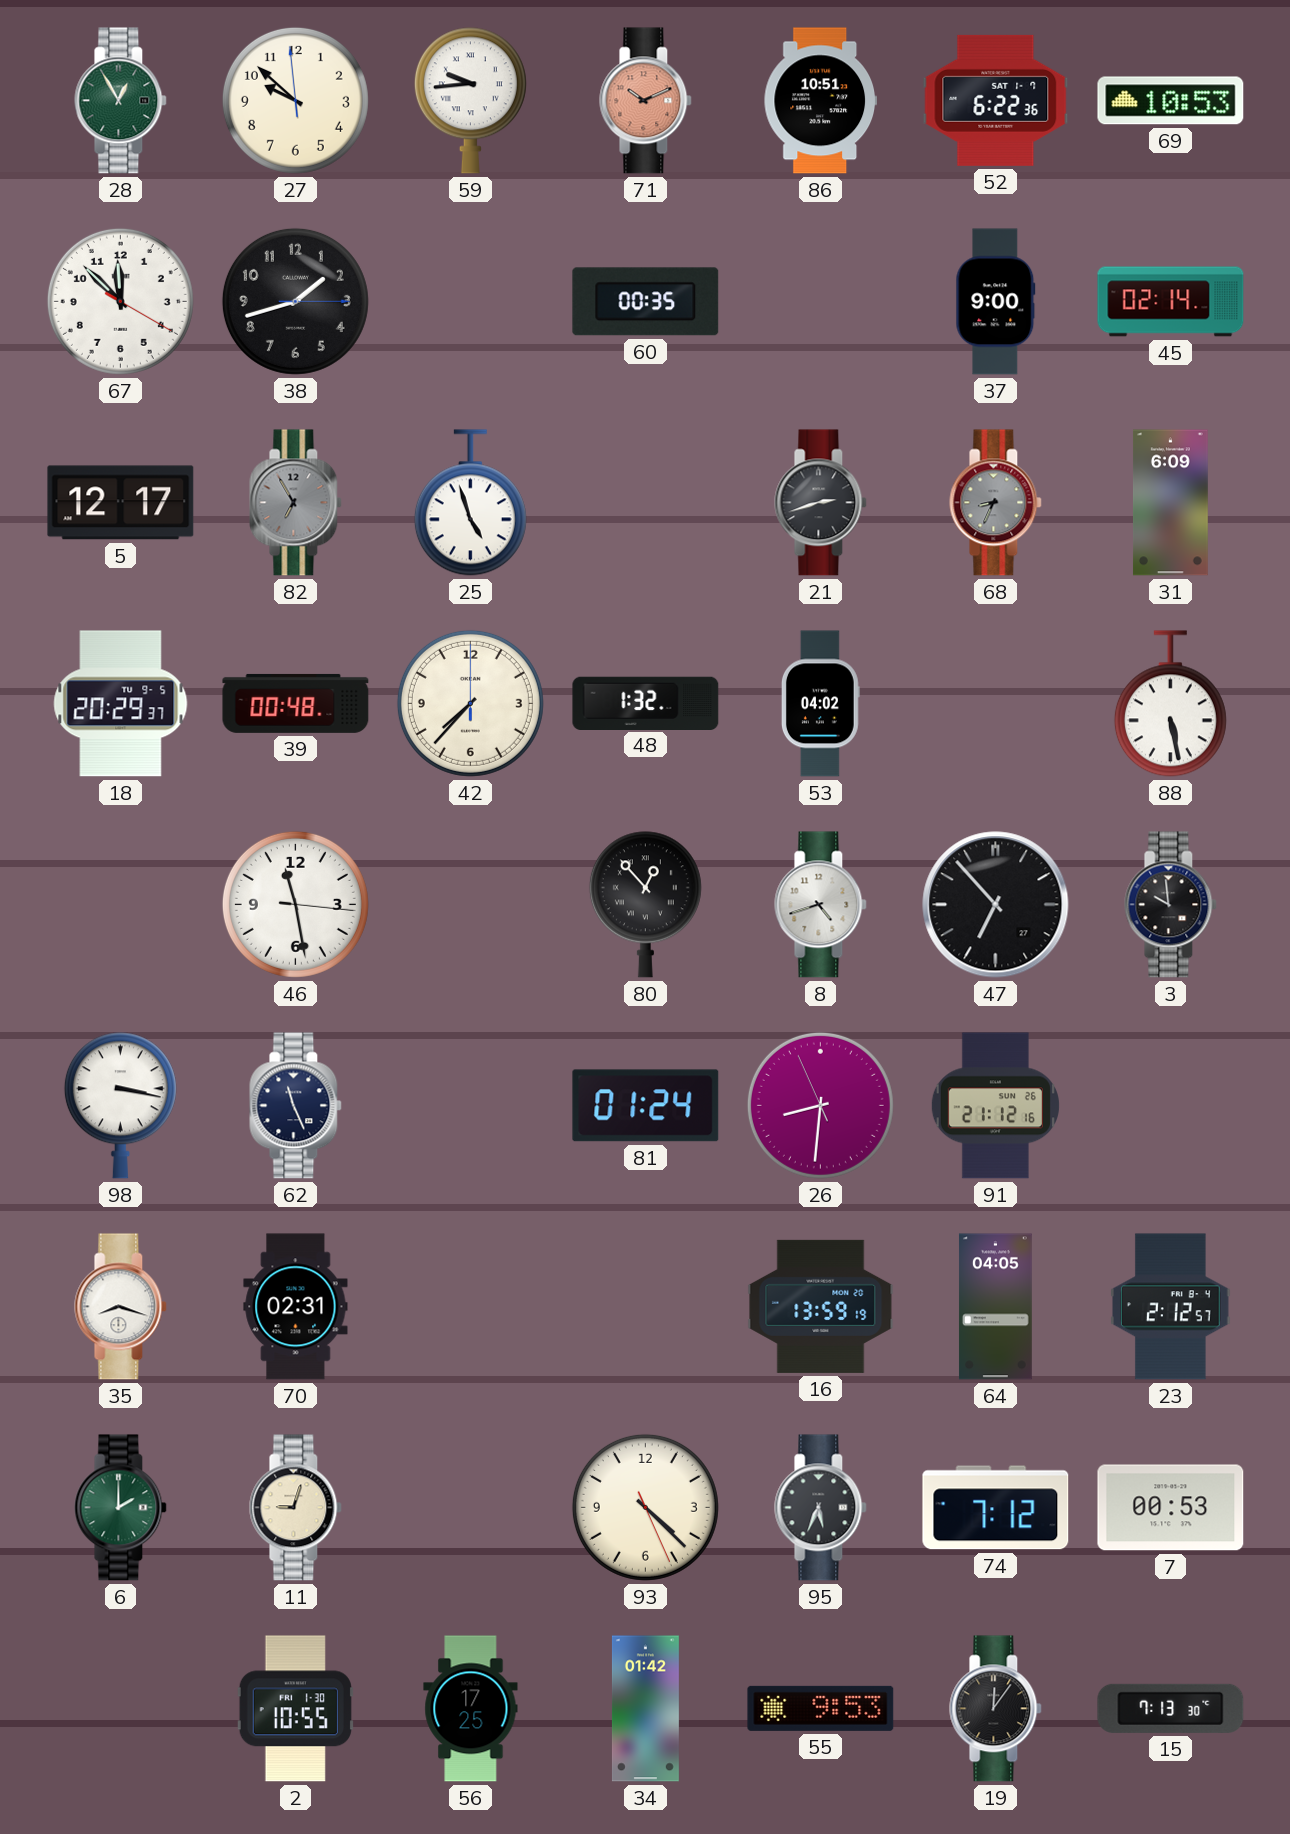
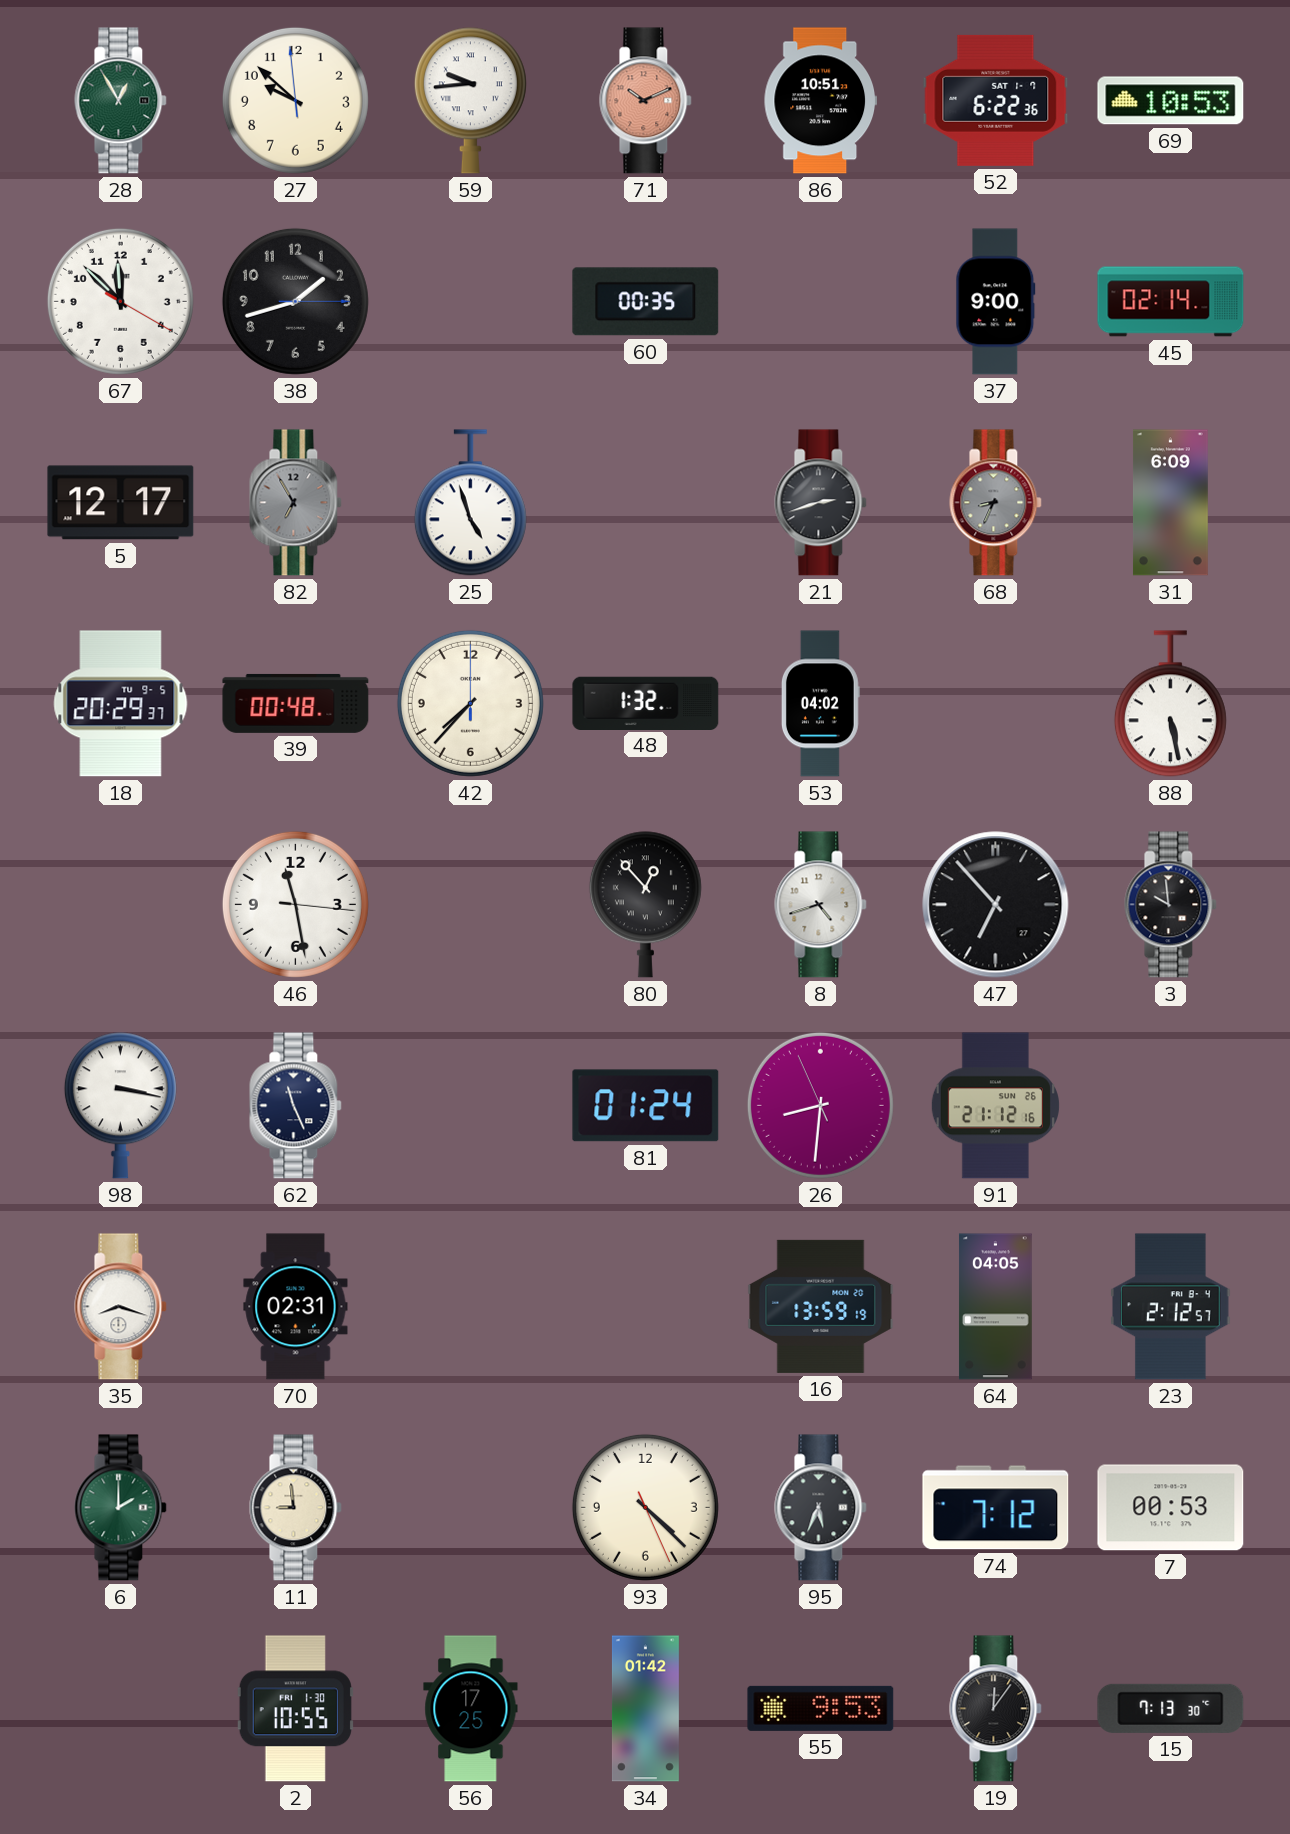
11: 9:03 -> 8:59 (296, 1508)
